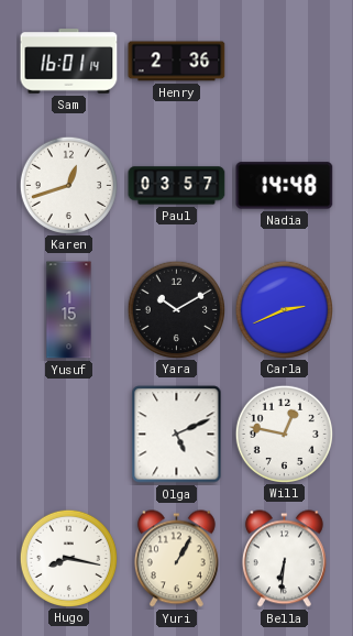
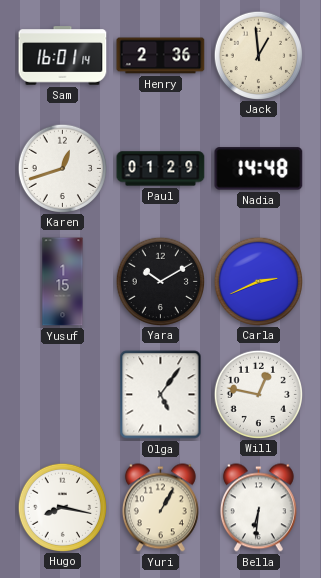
Jack: none -> 12:59 (258, 55)
Paul: 03:57 -> 01:29 (161, 169)
Olga: 5:11 -> 5:06 (161, 395)
